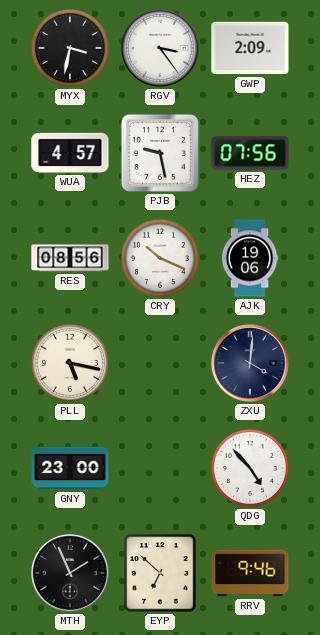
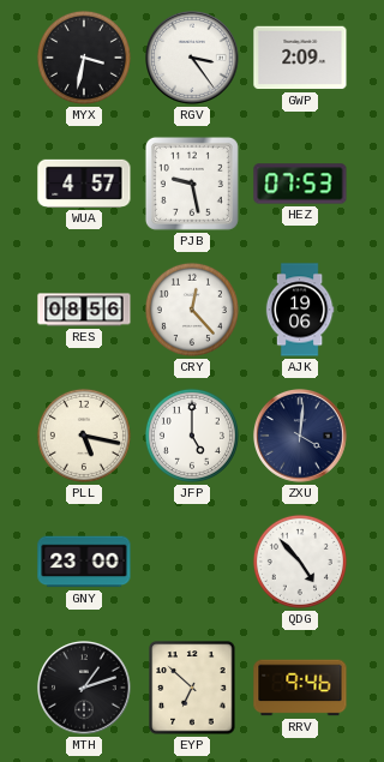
HEZ: 07:56 -> 07:53 (300, 184)
CRY: 10:19 -> 12:23 (192, 310)
JFP: none -> 5:00 (192, 436)
MTH: 1:56 -> 1:12 (84, 688)
